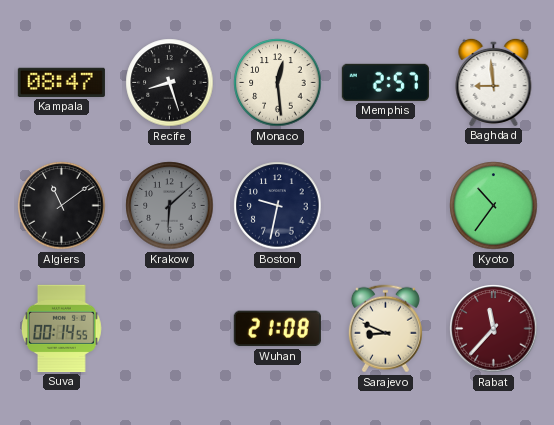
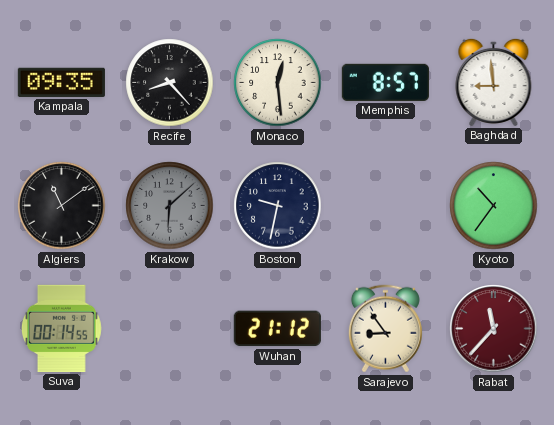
Kampala: 08:47 -> 09:35 (61, 82)
Recife: 8:27 -> 8:23 (170, 83)
Memphis: 2:57 -> 8:57 (385, 82)
Wuhan: 21:08 -> 21:12 (277, 329)
Sarajevo: 8:49 -> 8:54 (385, 329)
